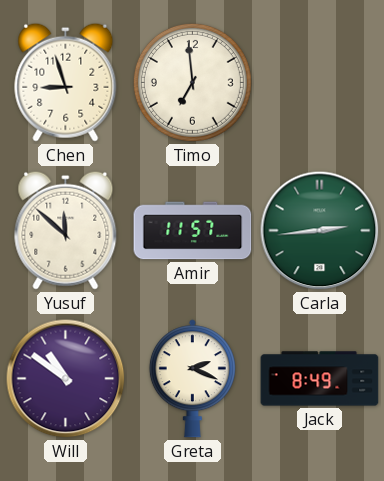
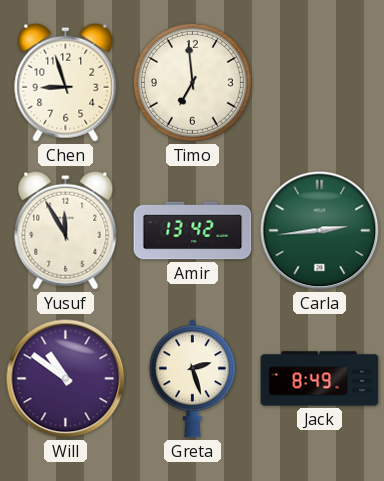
Yusuf: 11:52 -> 11:55 (66, 230)
Amir: 11:57 -> 13:42 (193, 231)
Greta: 2:19 -> 2:27 (192, 379)
